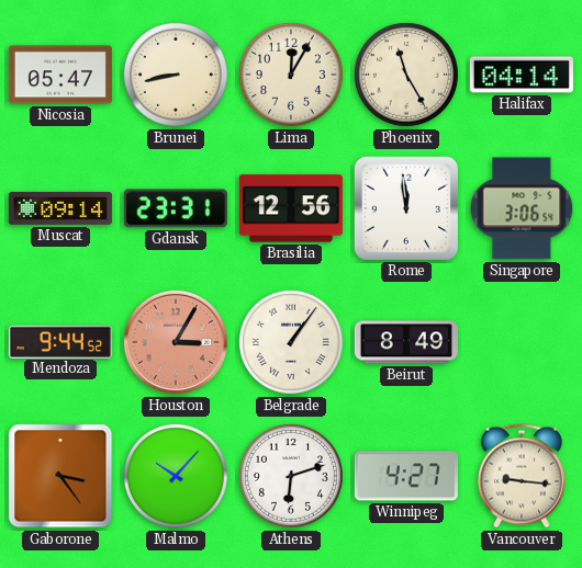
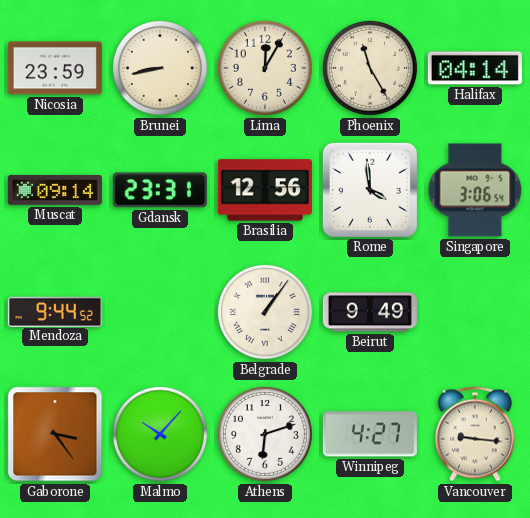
Nicosia: 05:47 -> 23:59 (55, 68)
Rome: 11:59 -> 3:59 (370, 190)
Houston: 3:05 -> none (176, 342)
Beirut: 8:49 -> 9:49 (370, 312)
